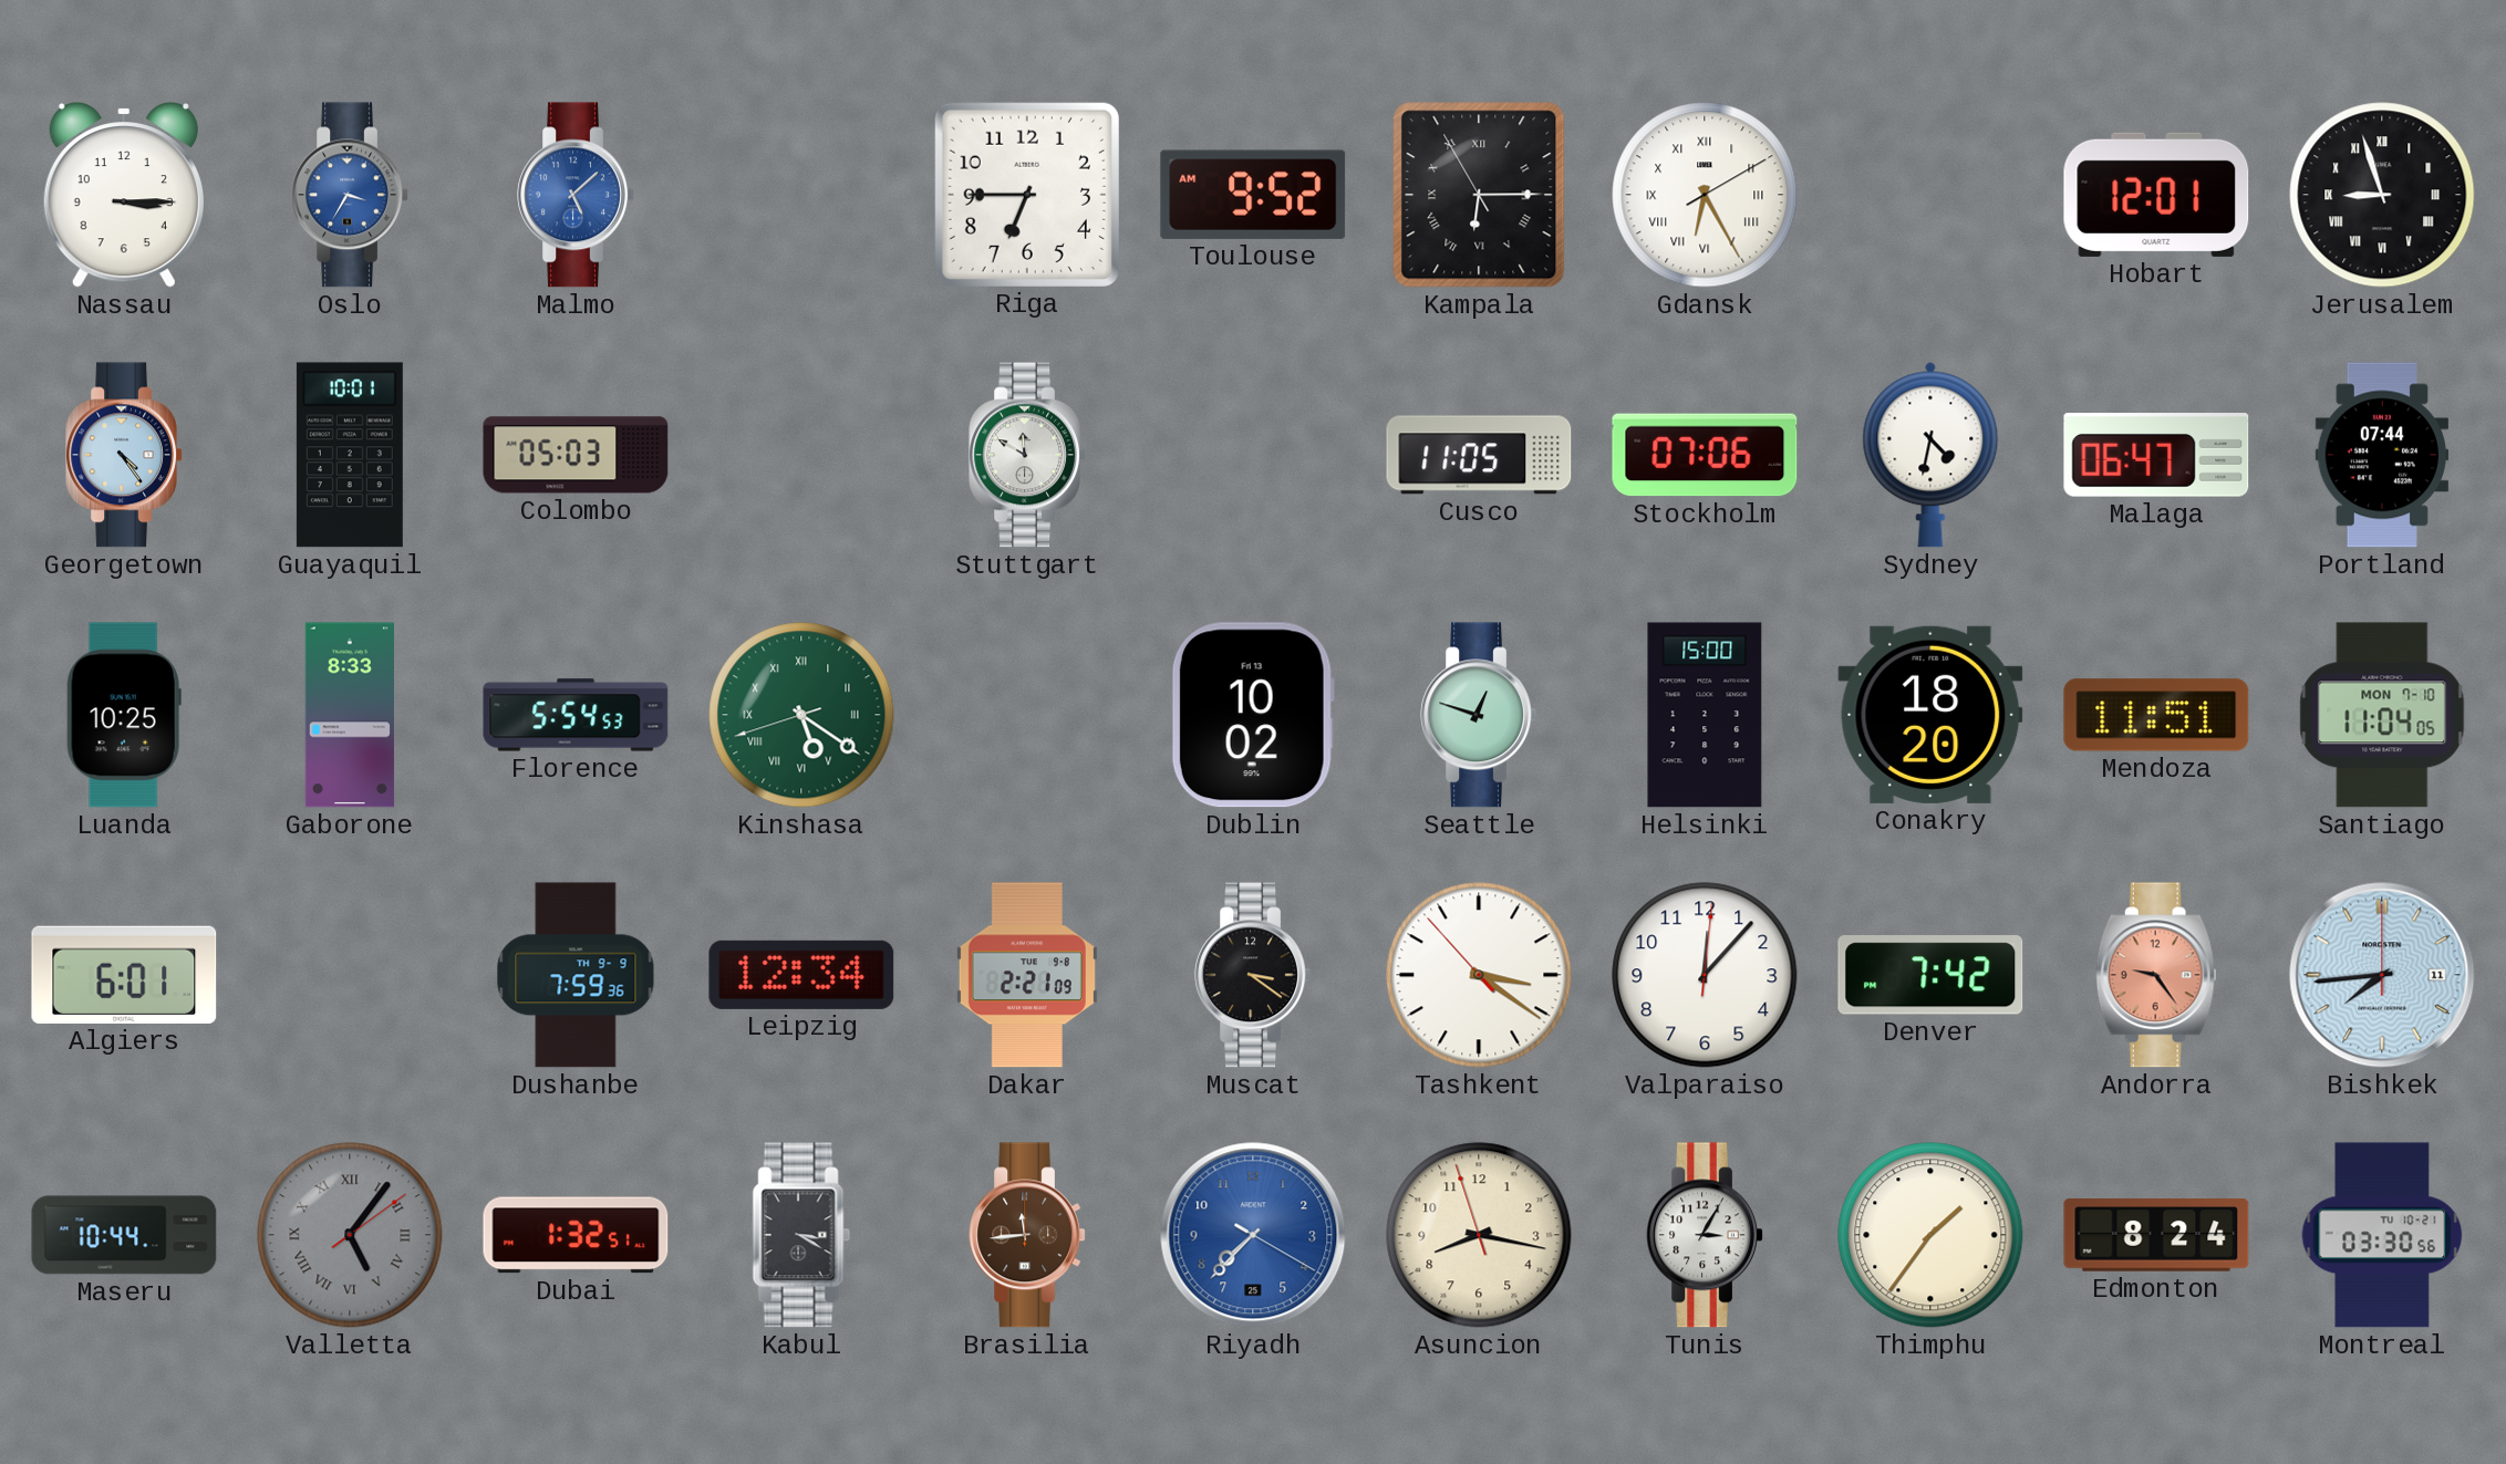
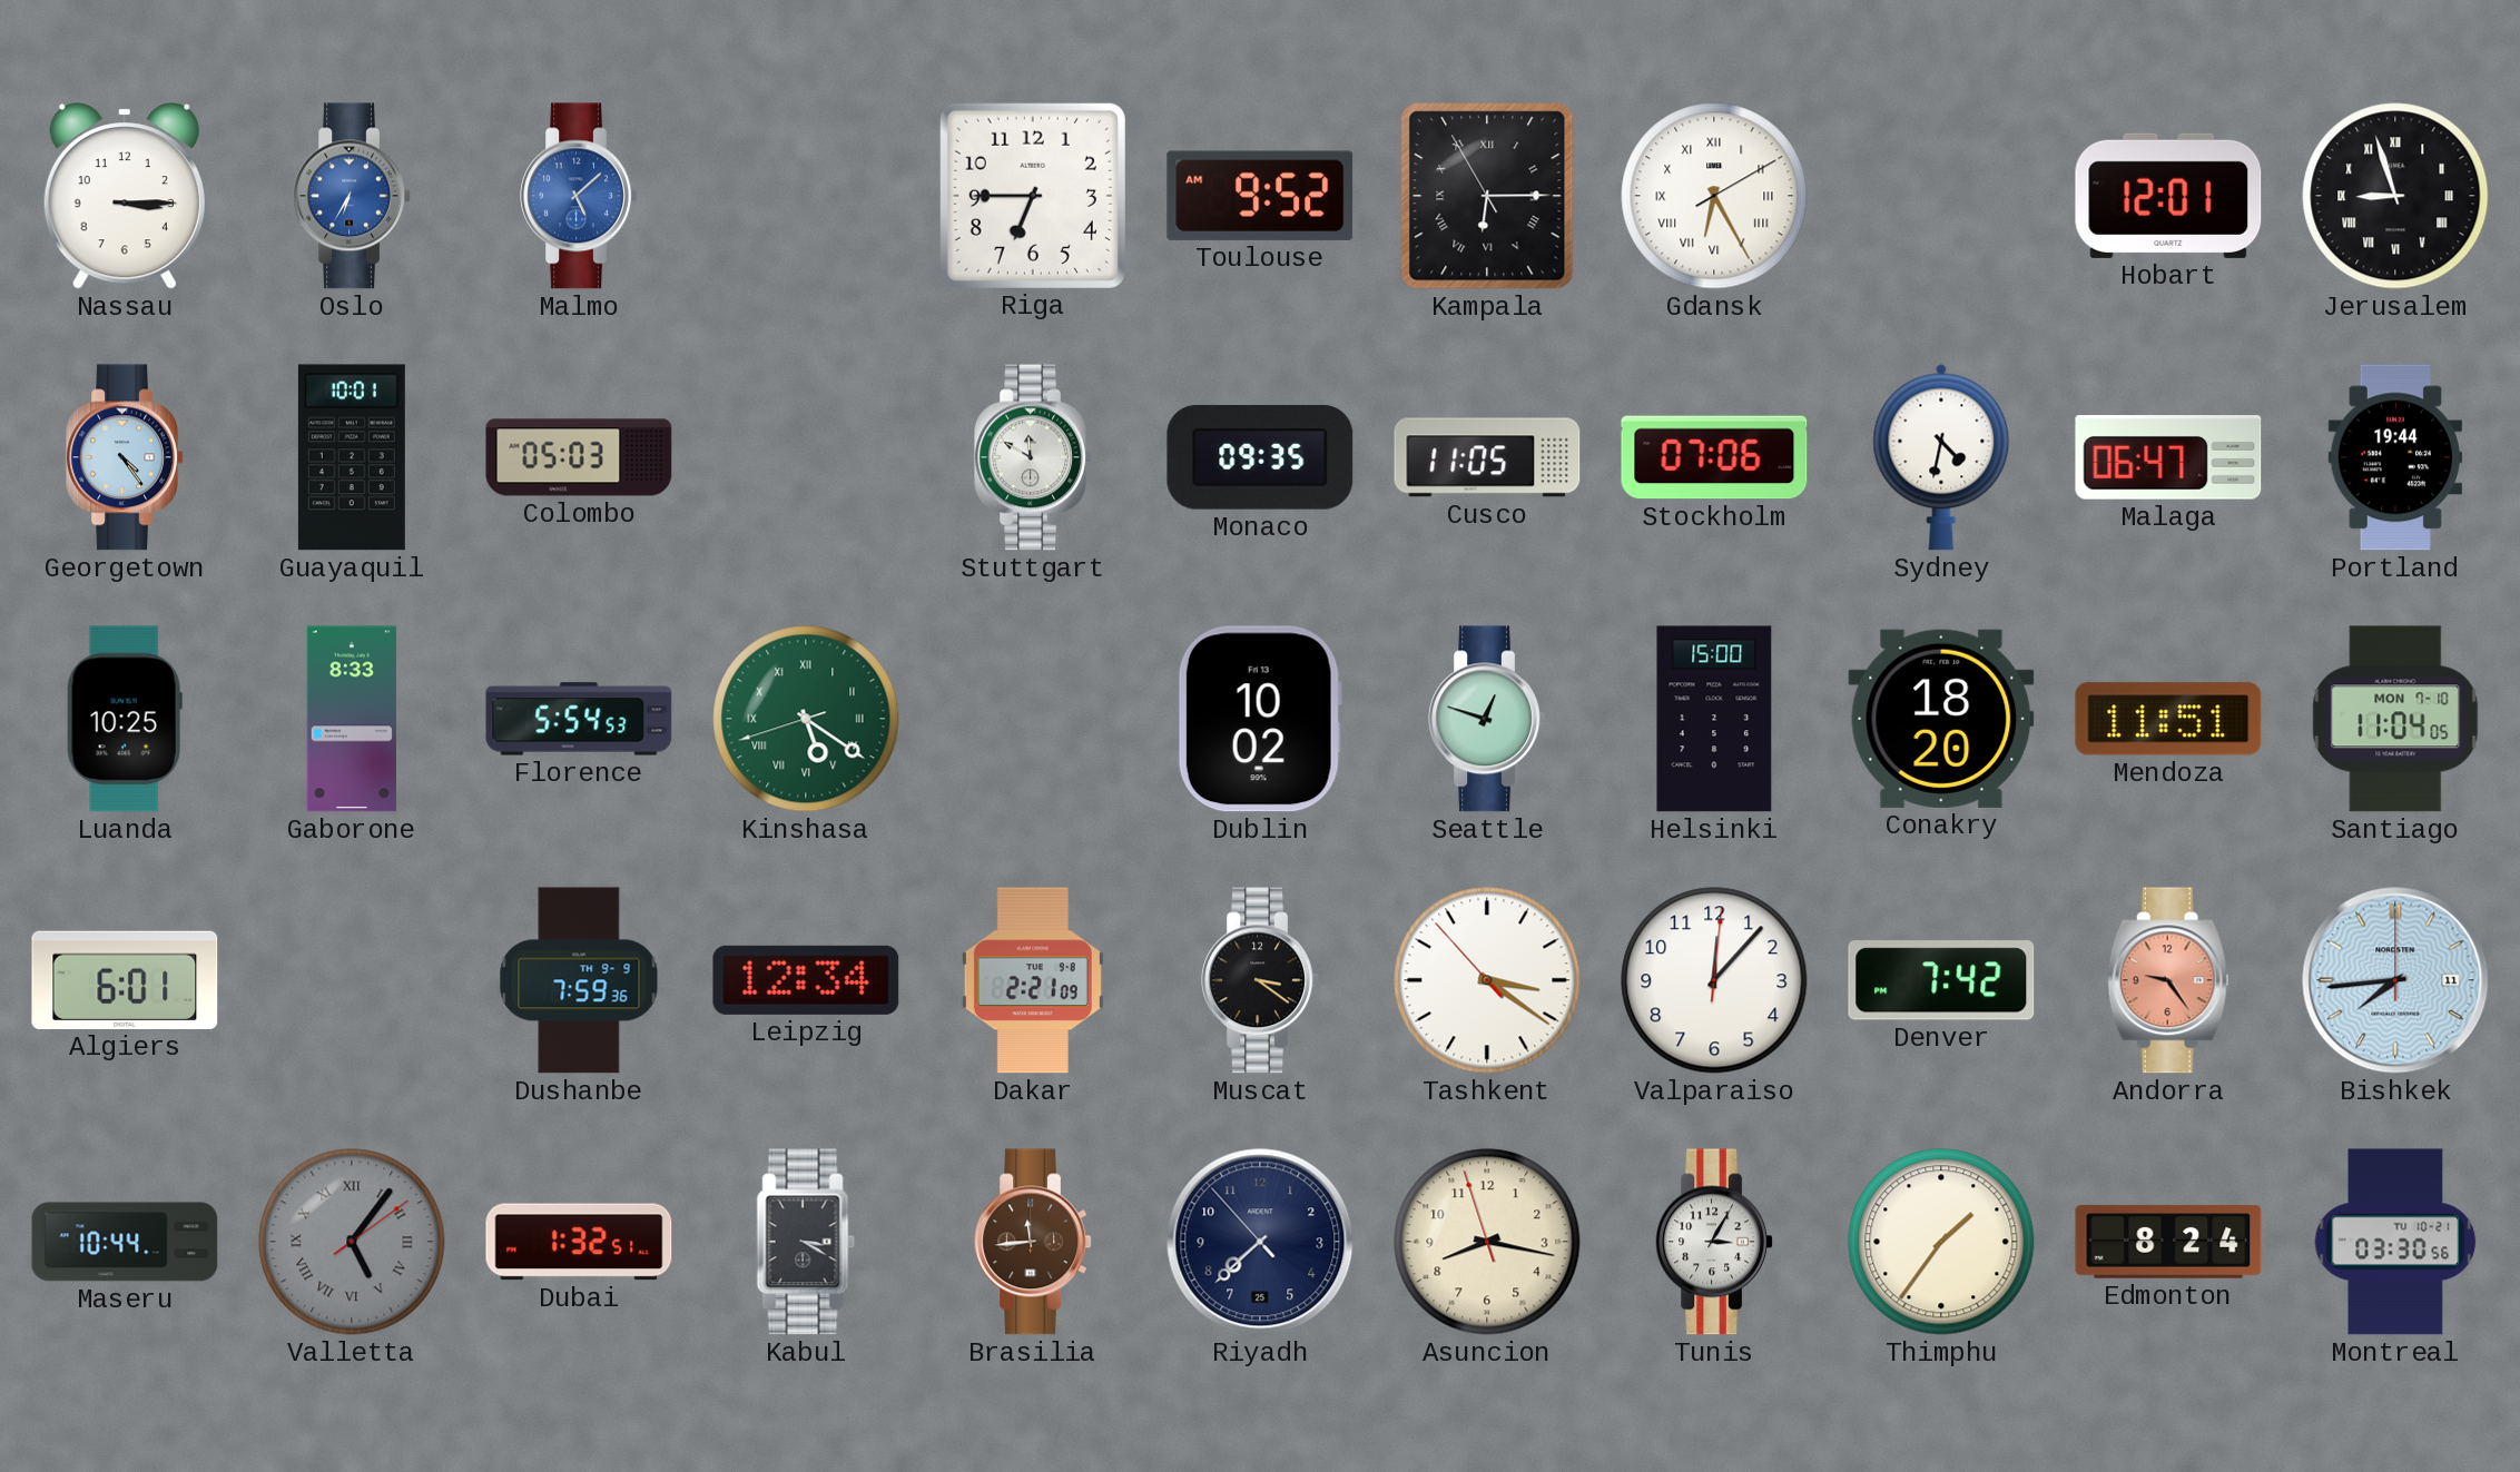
Oslo: 3:35 -> 6:35 (352, 196)
Monaco: none -> 09:35 (1260, 458)
Portland: 07:44 -> 19:44 (2395, 457)
Riyadh: 7:37:20 -> 7:37:53 (1260, 1242)
Riyadh dial: blue -> navy (1260, 1242)
